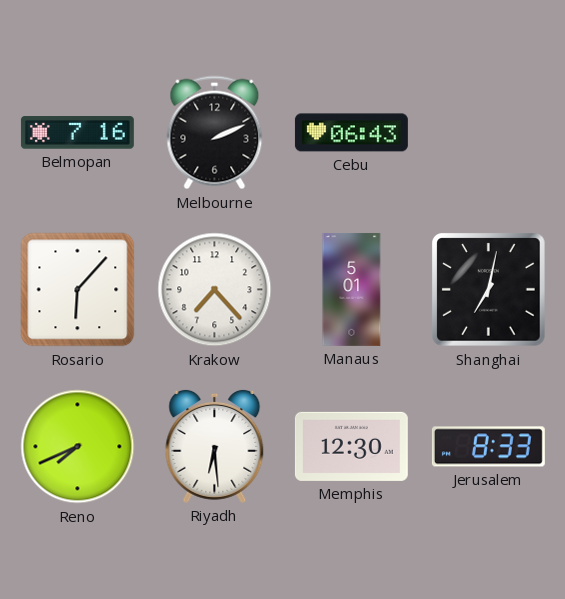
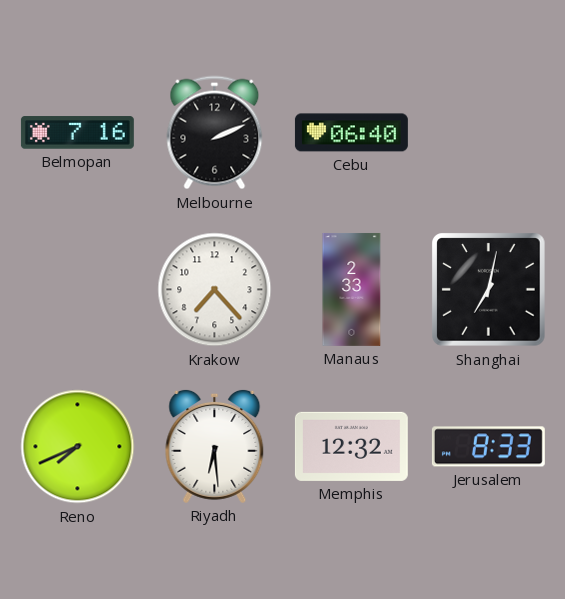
Cebu: 06:43 -> 06:40 (351, 133)
Rosario: 6:07 -> none (78, 290)
Manaus: 5:01 -> 2:33 (352, 289)
Memphis: 12:30 -> 12:32 (351, 446)
